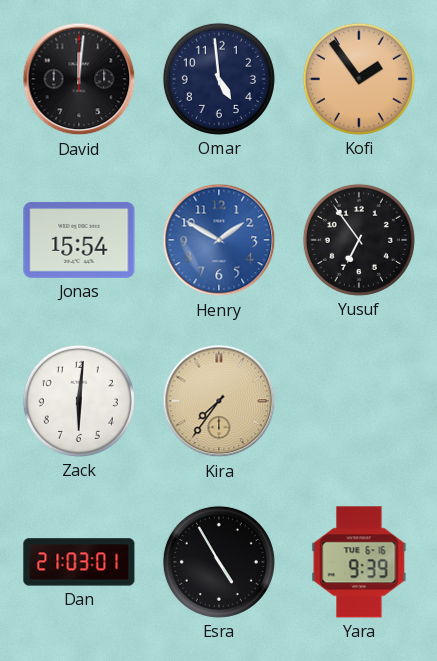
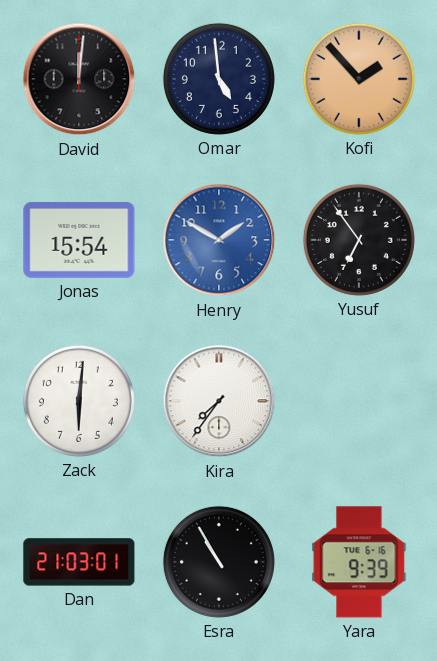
Kofi: 1:54 -> 1:53 (359, 79)
Kira dial: champagne -> white (219, 401)
Esra: 4:55 -> 10:55 (219, 562)
